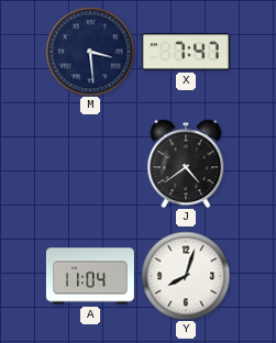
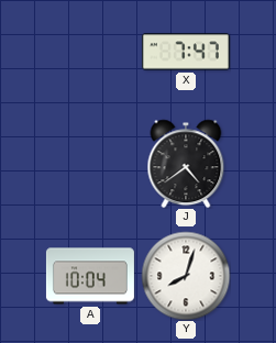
M: 3:29 -> none (90, 52)
A: 11:04 -> 10:04 (90, 276)
